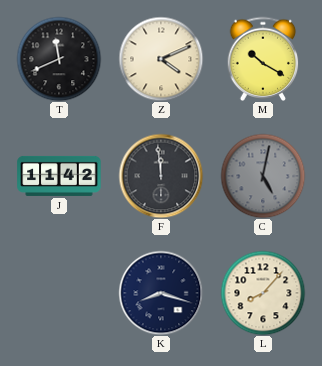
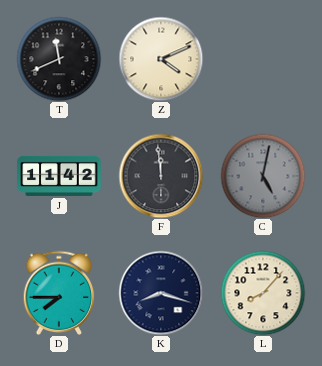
M: 10:20 -> none (263, 58)
D: none -> 7:45 (59, 292)
